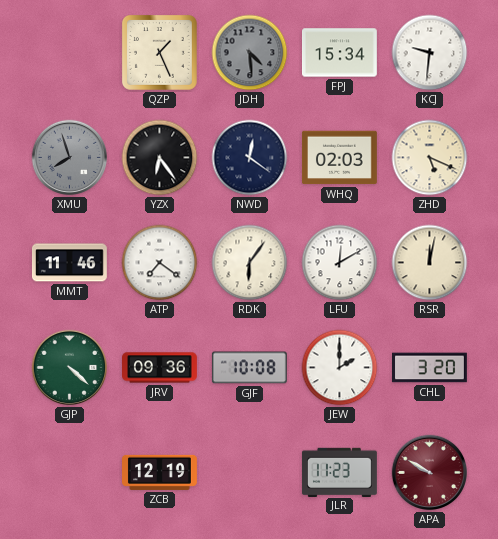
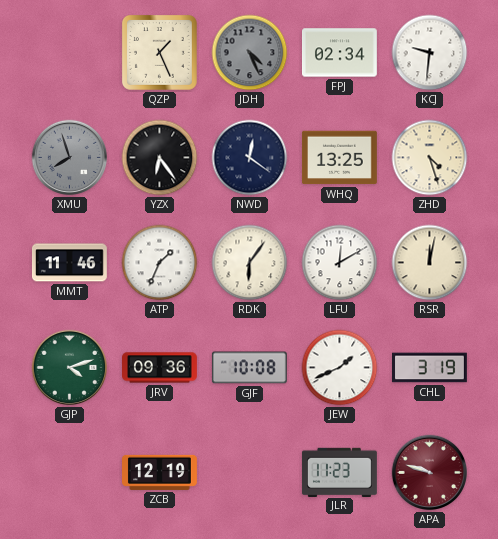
JDH: 4:29 -> 4:26 (250, 53)
FPJ: 15:34 -> 02:34 (340, 53)
WHQ: 02:03 -> 13:25 (339, 158)
ZHD: 5:19 -> 4:27 (430, 158)
ATP: 7:21 -> 1:34 (160, 263)
GJP: 4:22 -> 4:12 (70, 368)
JEW: 2:00 -> 1:41 (340, 368)
CHL: 3:20 -> 3:19 (430, 368)
APA: 9:50 -> 9:48 (430, 473)
